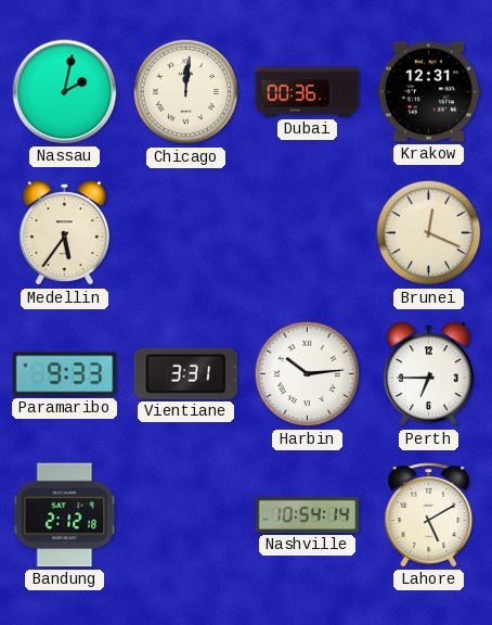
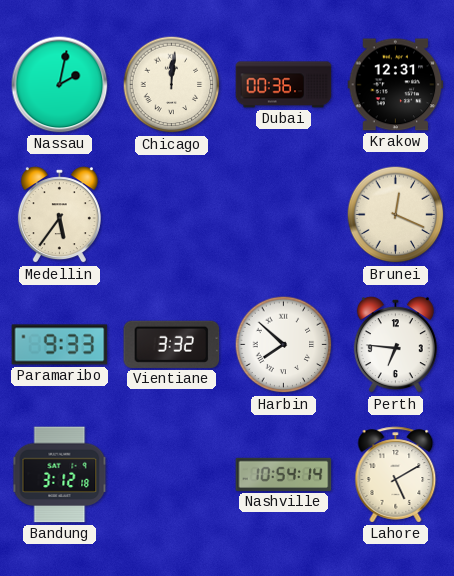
Vientiane: 3:31 -> 3:32 (172, 344)
Harbin: 10:14 -> 7:52 (284, 345)
Perth: 6:45 -> 6:46 (395, 345)
Bandung: 2:12 -> 3:12 (60, 475)
